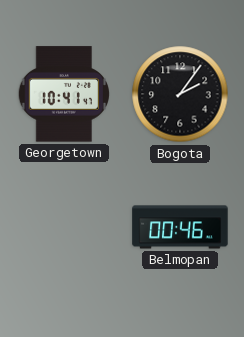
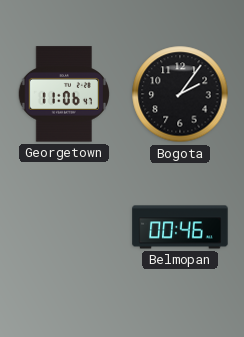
Georgetown: 10:41 -> 11:06 (63, 94)
